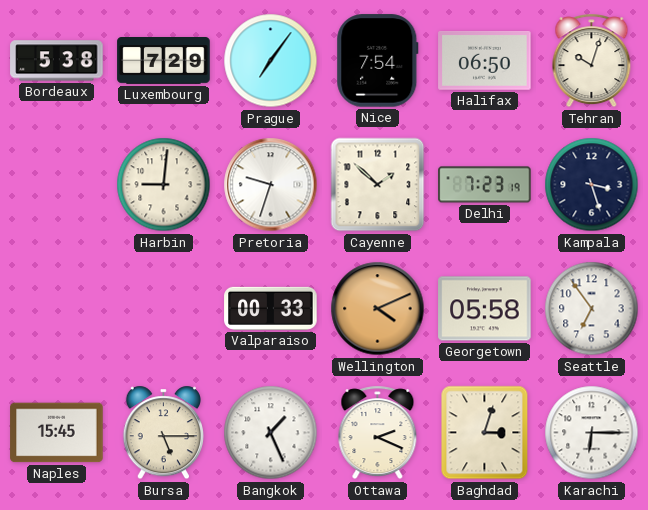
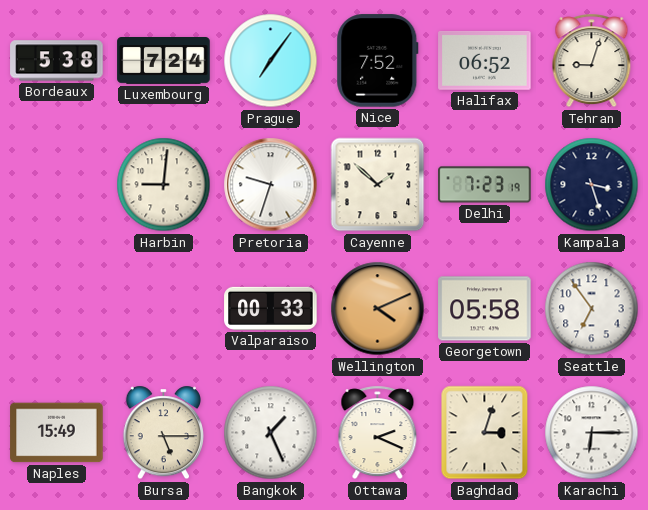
Luxembourg: 7:29 -> 7:24 (164, 61)
Nice: 7:54 -> 7:52 (378, 61)
Halifax: 06:50 -> 06:52 (485, 61)
Tehran: 10:03 -> 9:03 (592, 61)
Naples: 15:45 -> 15:49 (57, 433)
